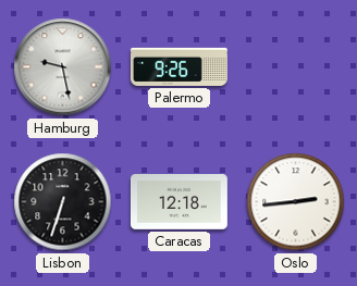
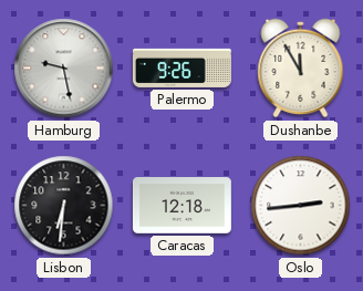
Dushanbe: none -> 11:55 (301, 69)
Lisbon: 6:33 -> 6:31 (64, 206)
